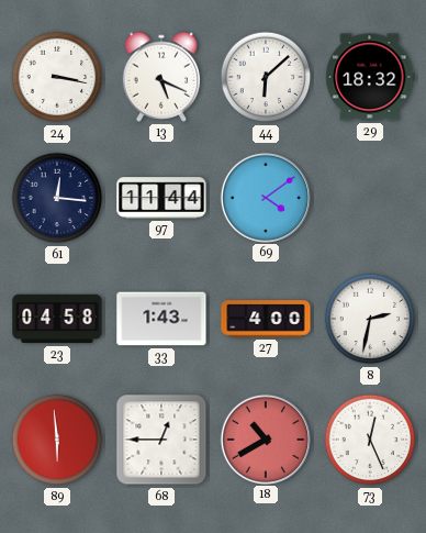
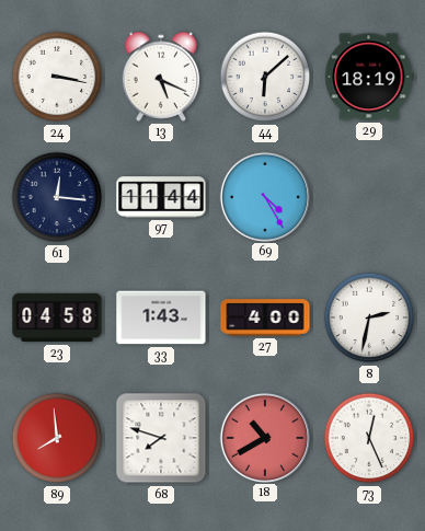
29: 18:32 -> 18:19 (369, 77)
69: 4:09 -> 4:25 (264, 196)
89: 5:59 -> 7:59 (57, 438)
68: 12:45 -> 7:48 (161, 438)
